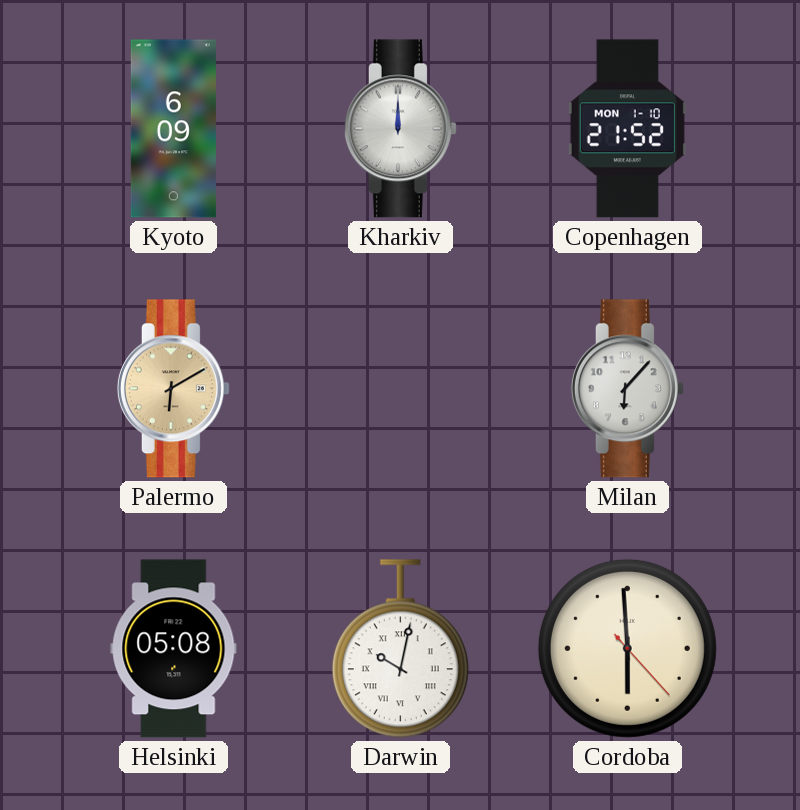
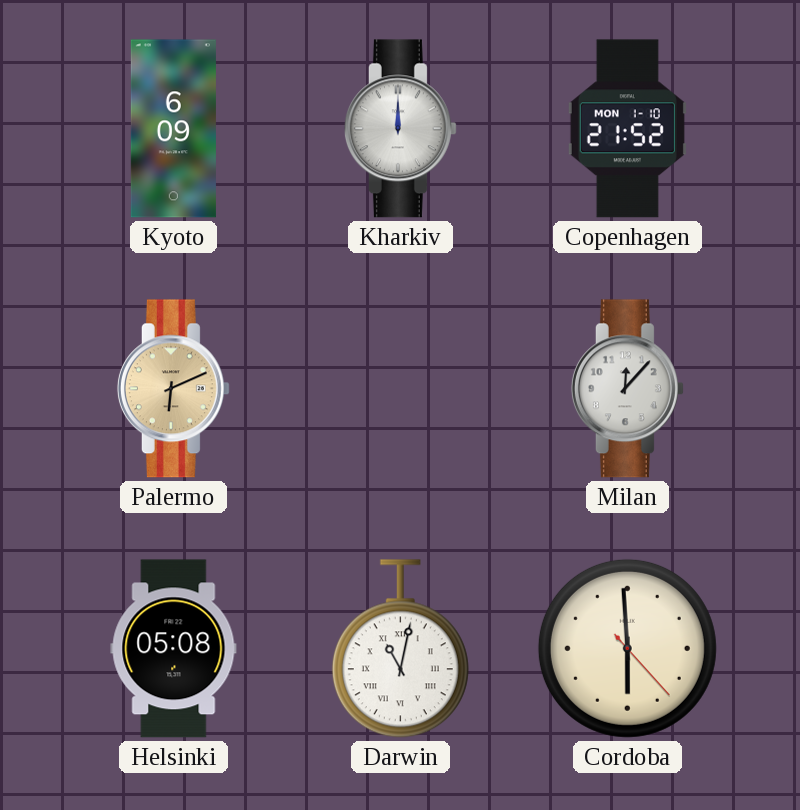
Palermo: 6:10 -> 6:11 (173, 389)
Milan: 6:07 -> 12:07 (627, 389)
Darwin: 10:02 -> 11:02 (400, 649)
